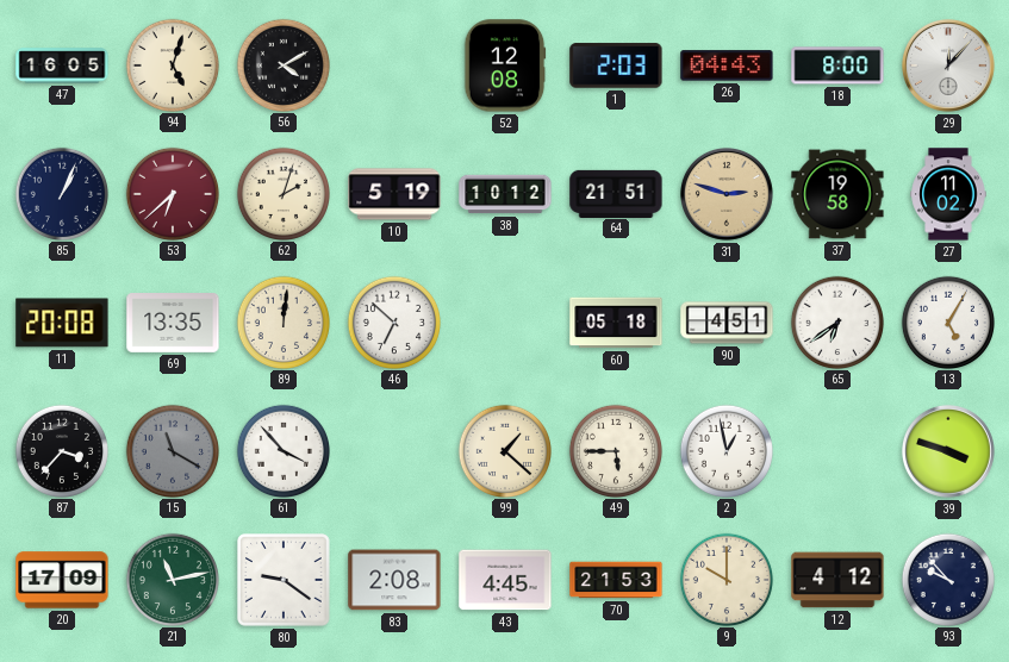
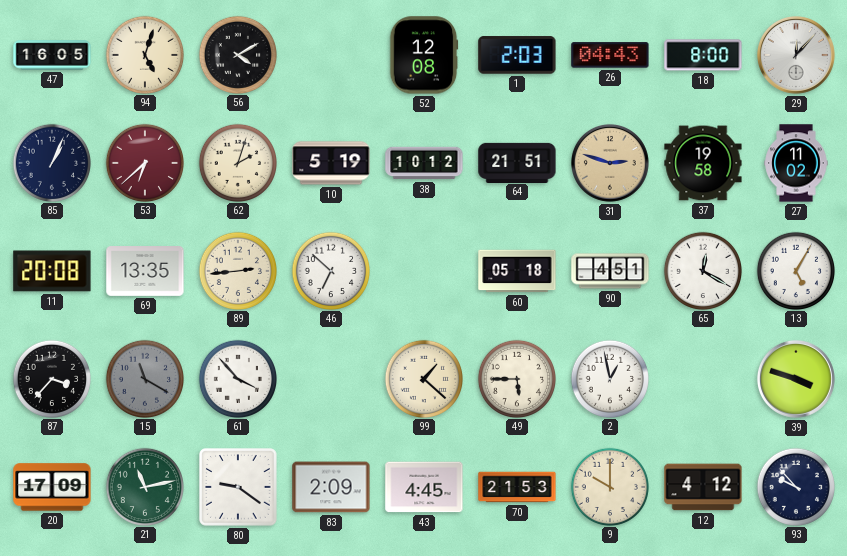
89: 12:01 -> 2:44 (237, 270)
65: 6:39 -> 12:20 (702, 270)
83: 2:08 -> 2:09 (331, 487)
